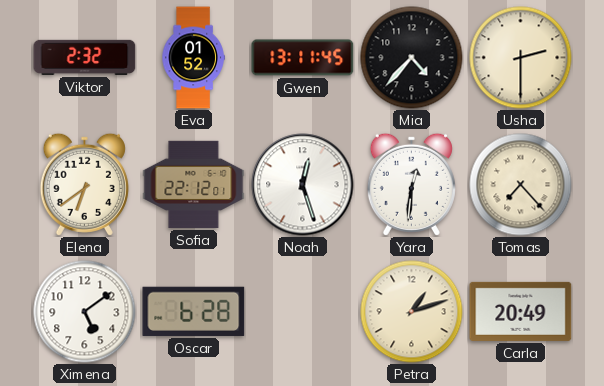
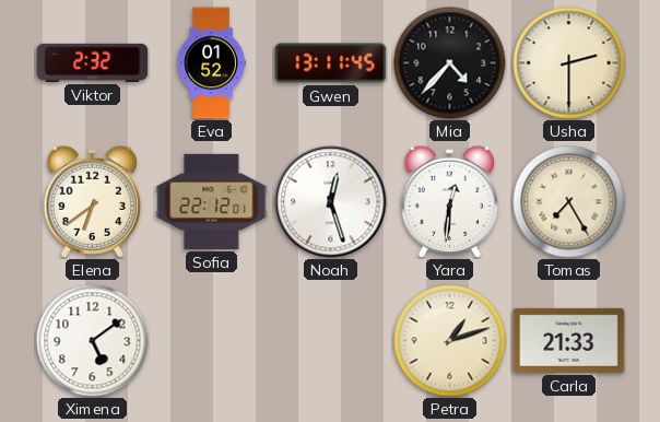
Tomas: 7:23 -> 7:25 (569, 202)
Oscar: 6:28 -> none (194, 311)
Carla: 20:49 -> 21:33 (569, 340)
